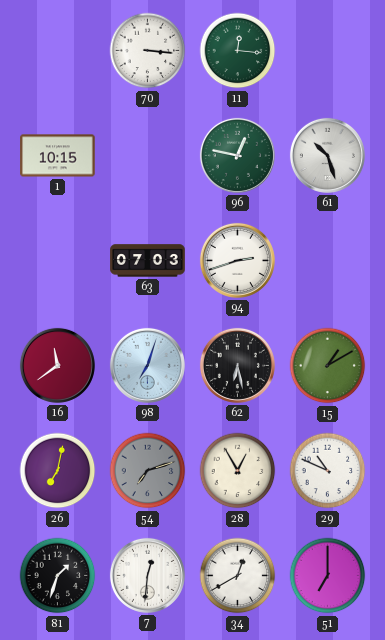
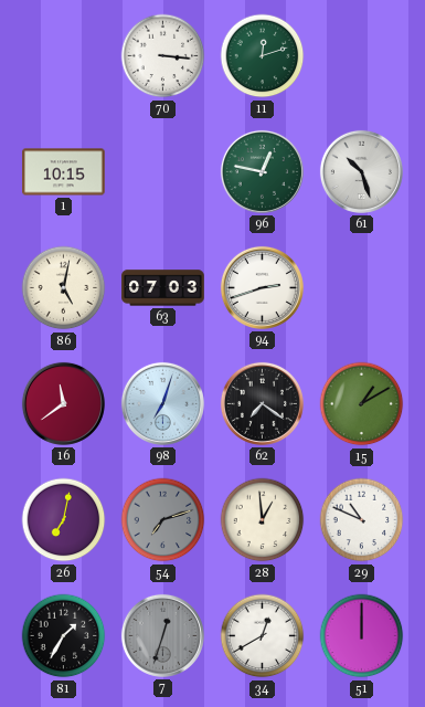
11: 12:16 -> 12:12 (263, 56)
86: none -> 5:02 (64, 288)
62: 6:28 -> 7:21 (262, 403)
28: 12:55 -> 12:59 (263, 520)
81: 1:33 -> 1:35 (64, 636)
7: 12:31 -> 12:33 (162, 635)
7 dial: white -> grey (162, 635)
51: 7:00 -> 12:00 (362, 636)
